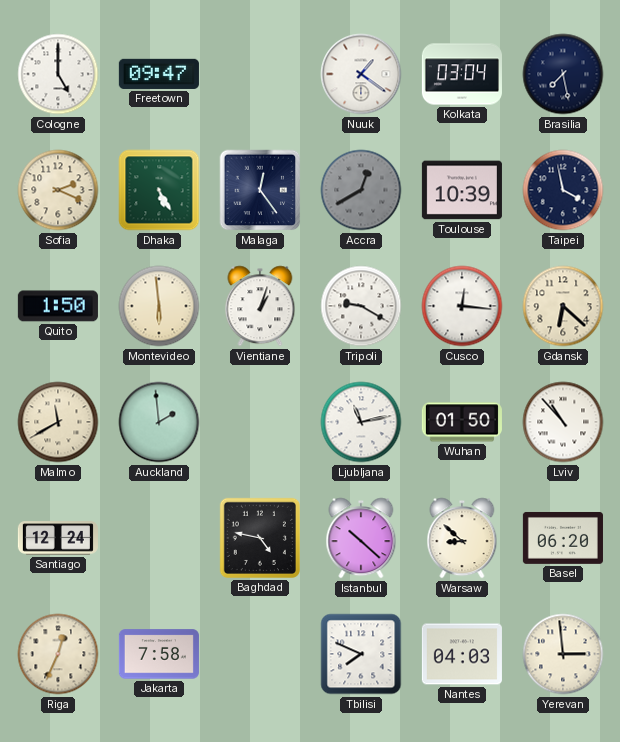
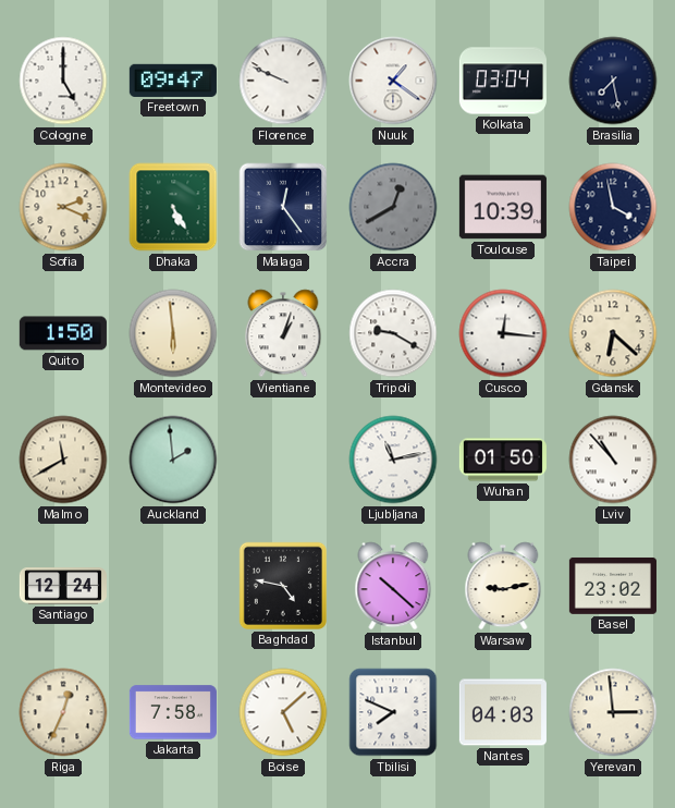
Florence: none -> 9:49 (283, 81)
Warsaw: 8:52 -> 9:13 (503, 586)
Basel: 06:20 -> 23:02 (613, 586)
Boise: none -> 5:08 (283, 712)
